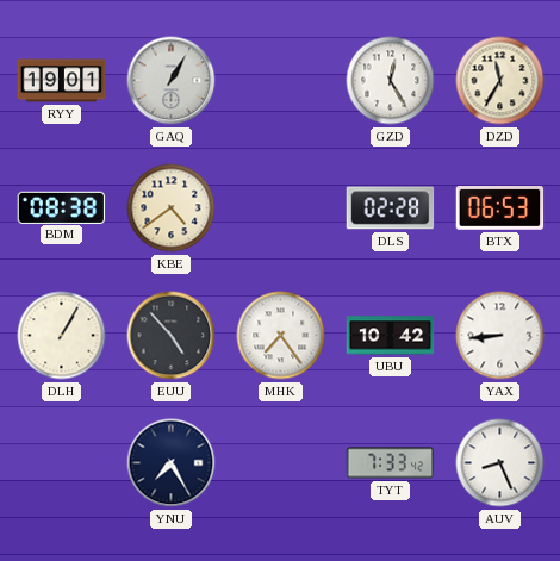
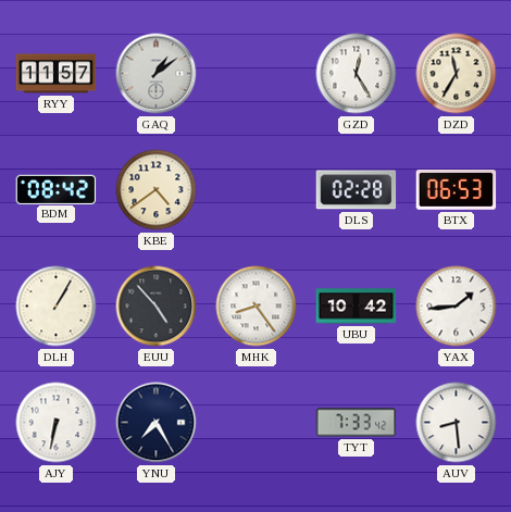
RYY: 19:01 -> 11:57 (57, 74)
GAQ: 1:05 -> 1:09 (157, 74)
BDM: 08:38 -> 08:42 (57, 189)
MHK: 7:24 -> 8:24 (257, 307)
YAX: 8:44 -> 1:44 (457, 307)
AJY: none -> 6:32 (57, 423)
AUV: 8:26 -> 8:29 (457, 423)
